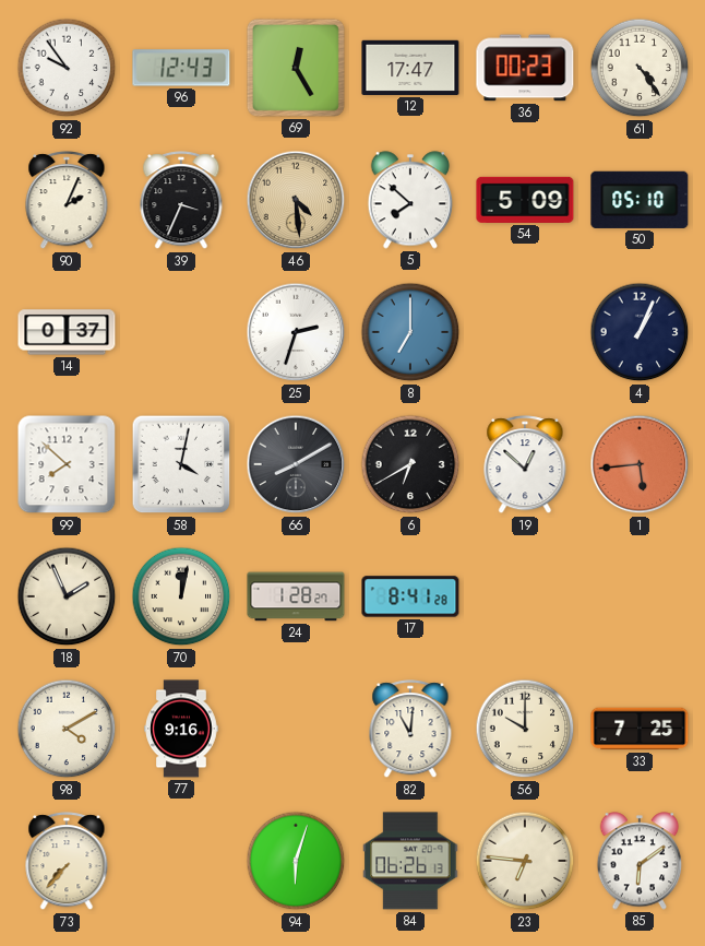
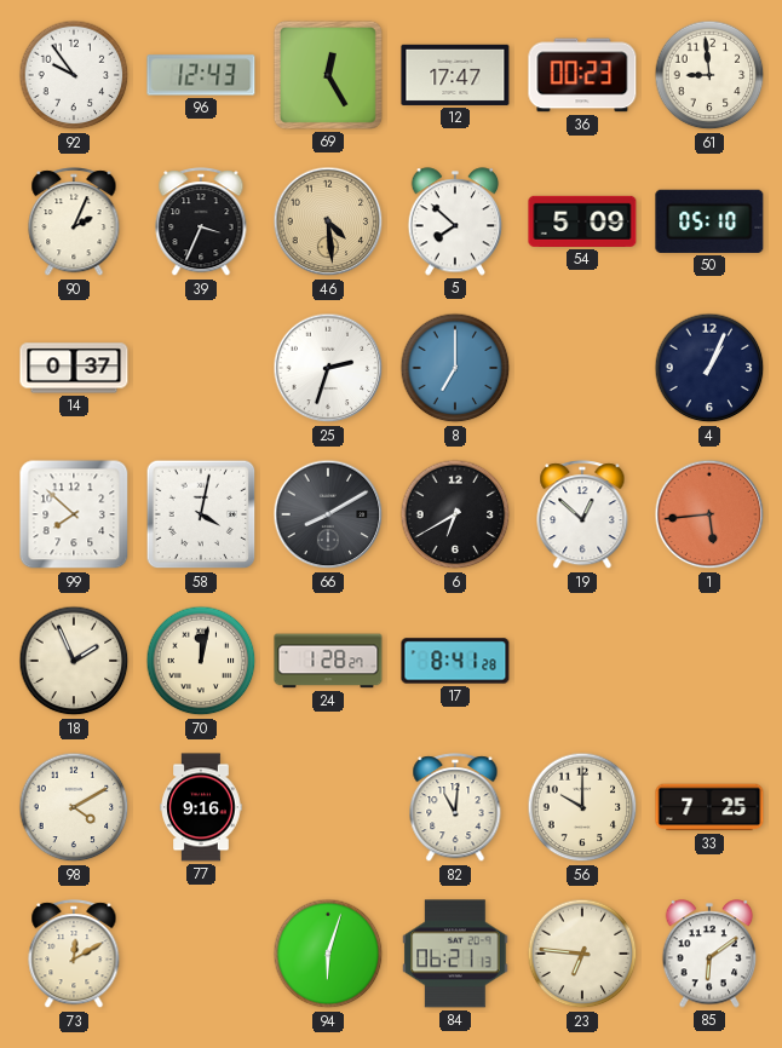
61: 4:24 -> 8:59 (709, 75)
73: 7:37 -> 12:10 (74, 955)
84: 06:26 -> 06:21 (455, 954)
